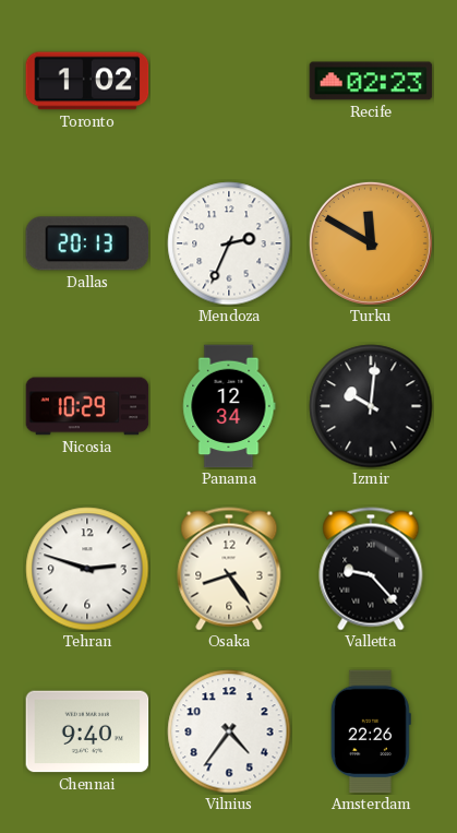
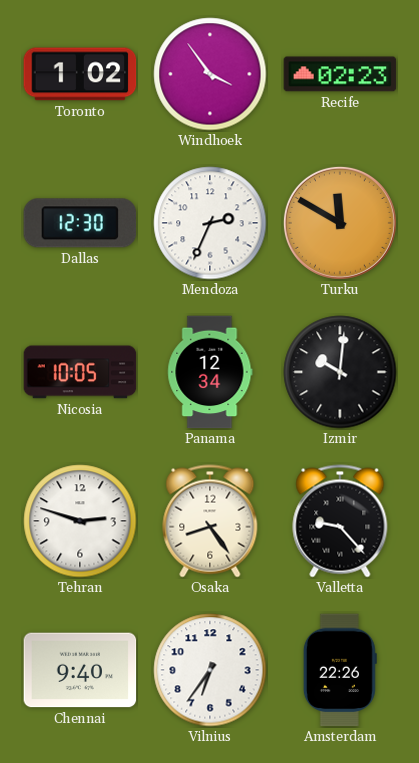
Windhoek: none -> 3:54 (210, 74)
Dallas: 20:13 -> 12:30 (80, 223)
Nicosia: 10:29 -> 10:05 (80, 372)
Vilnius: 4:36 -> 6:36 (210, 670)
